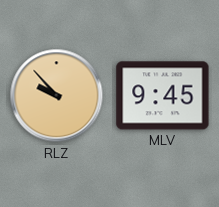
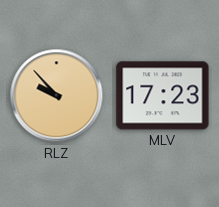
MLV: 9:45 -> 17:23 (163, 96)
